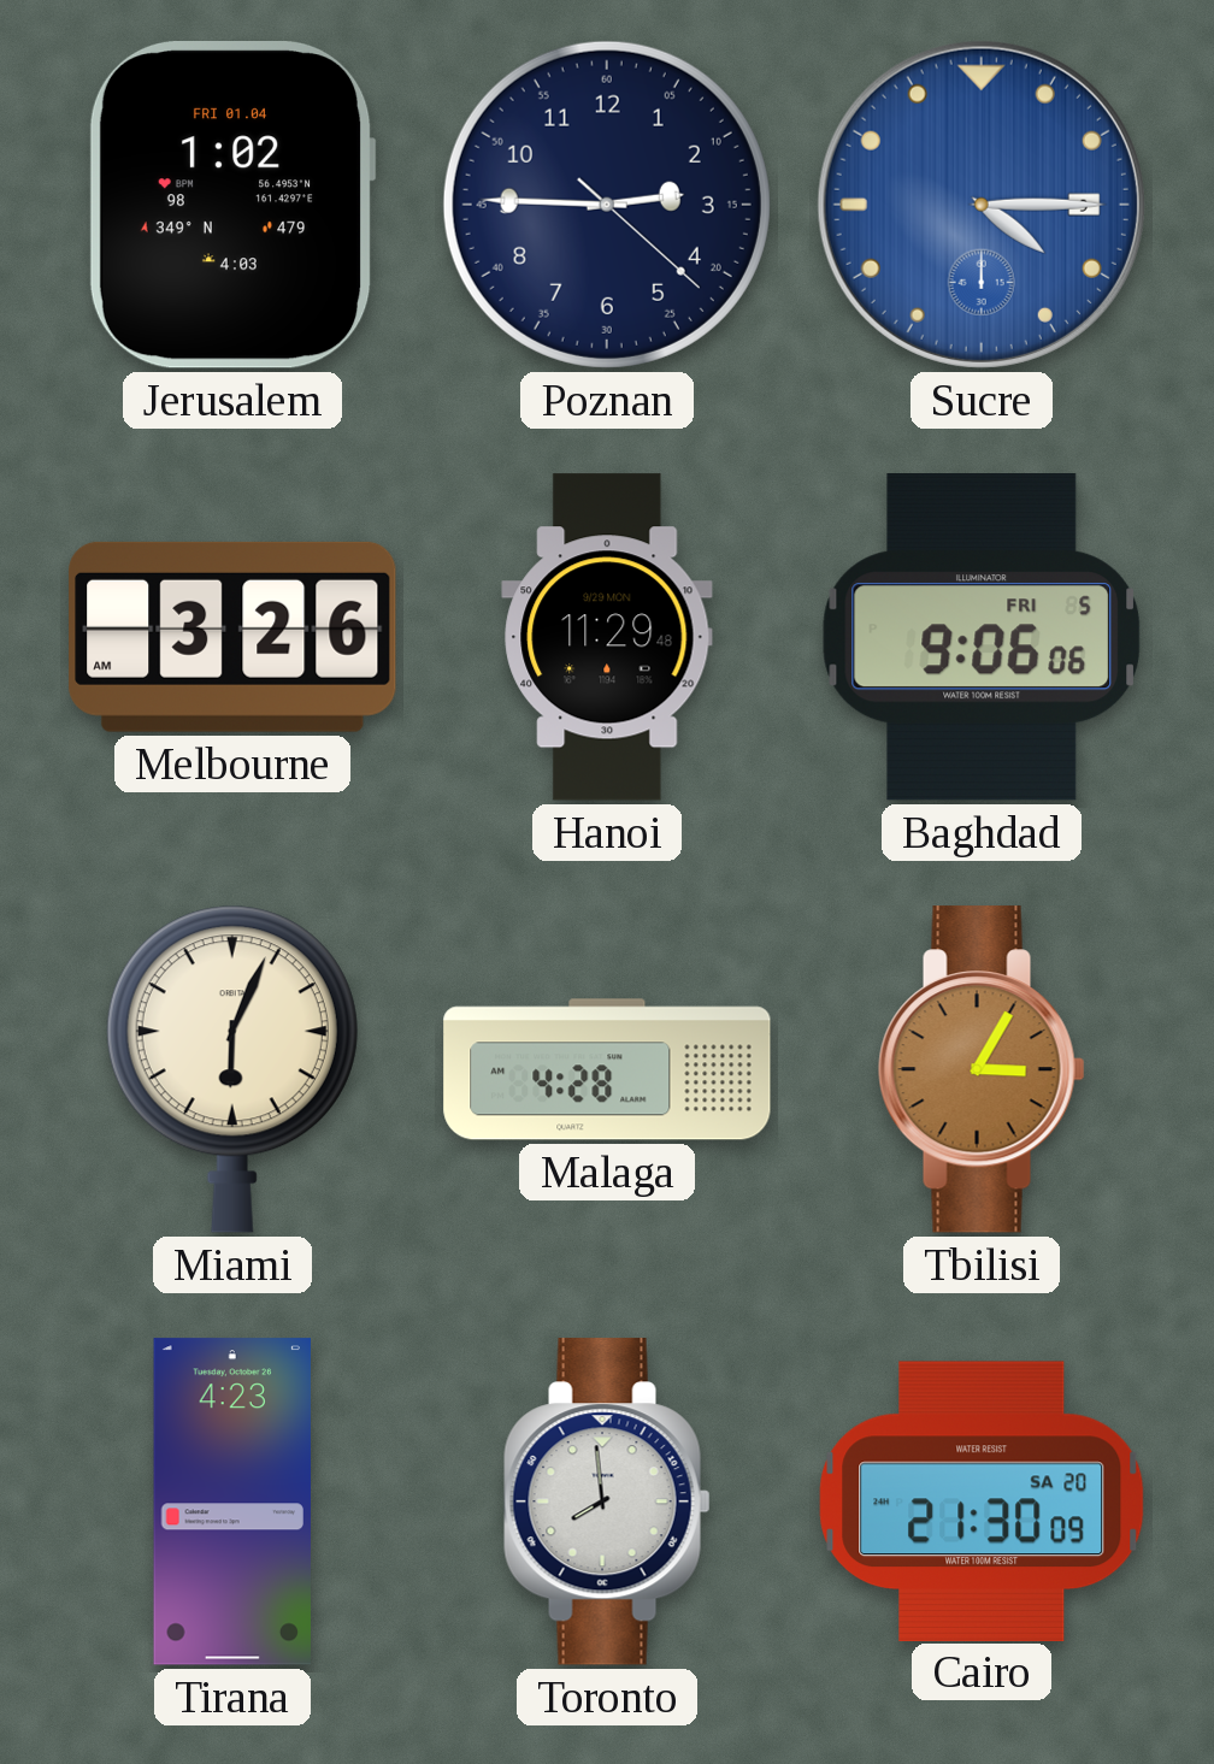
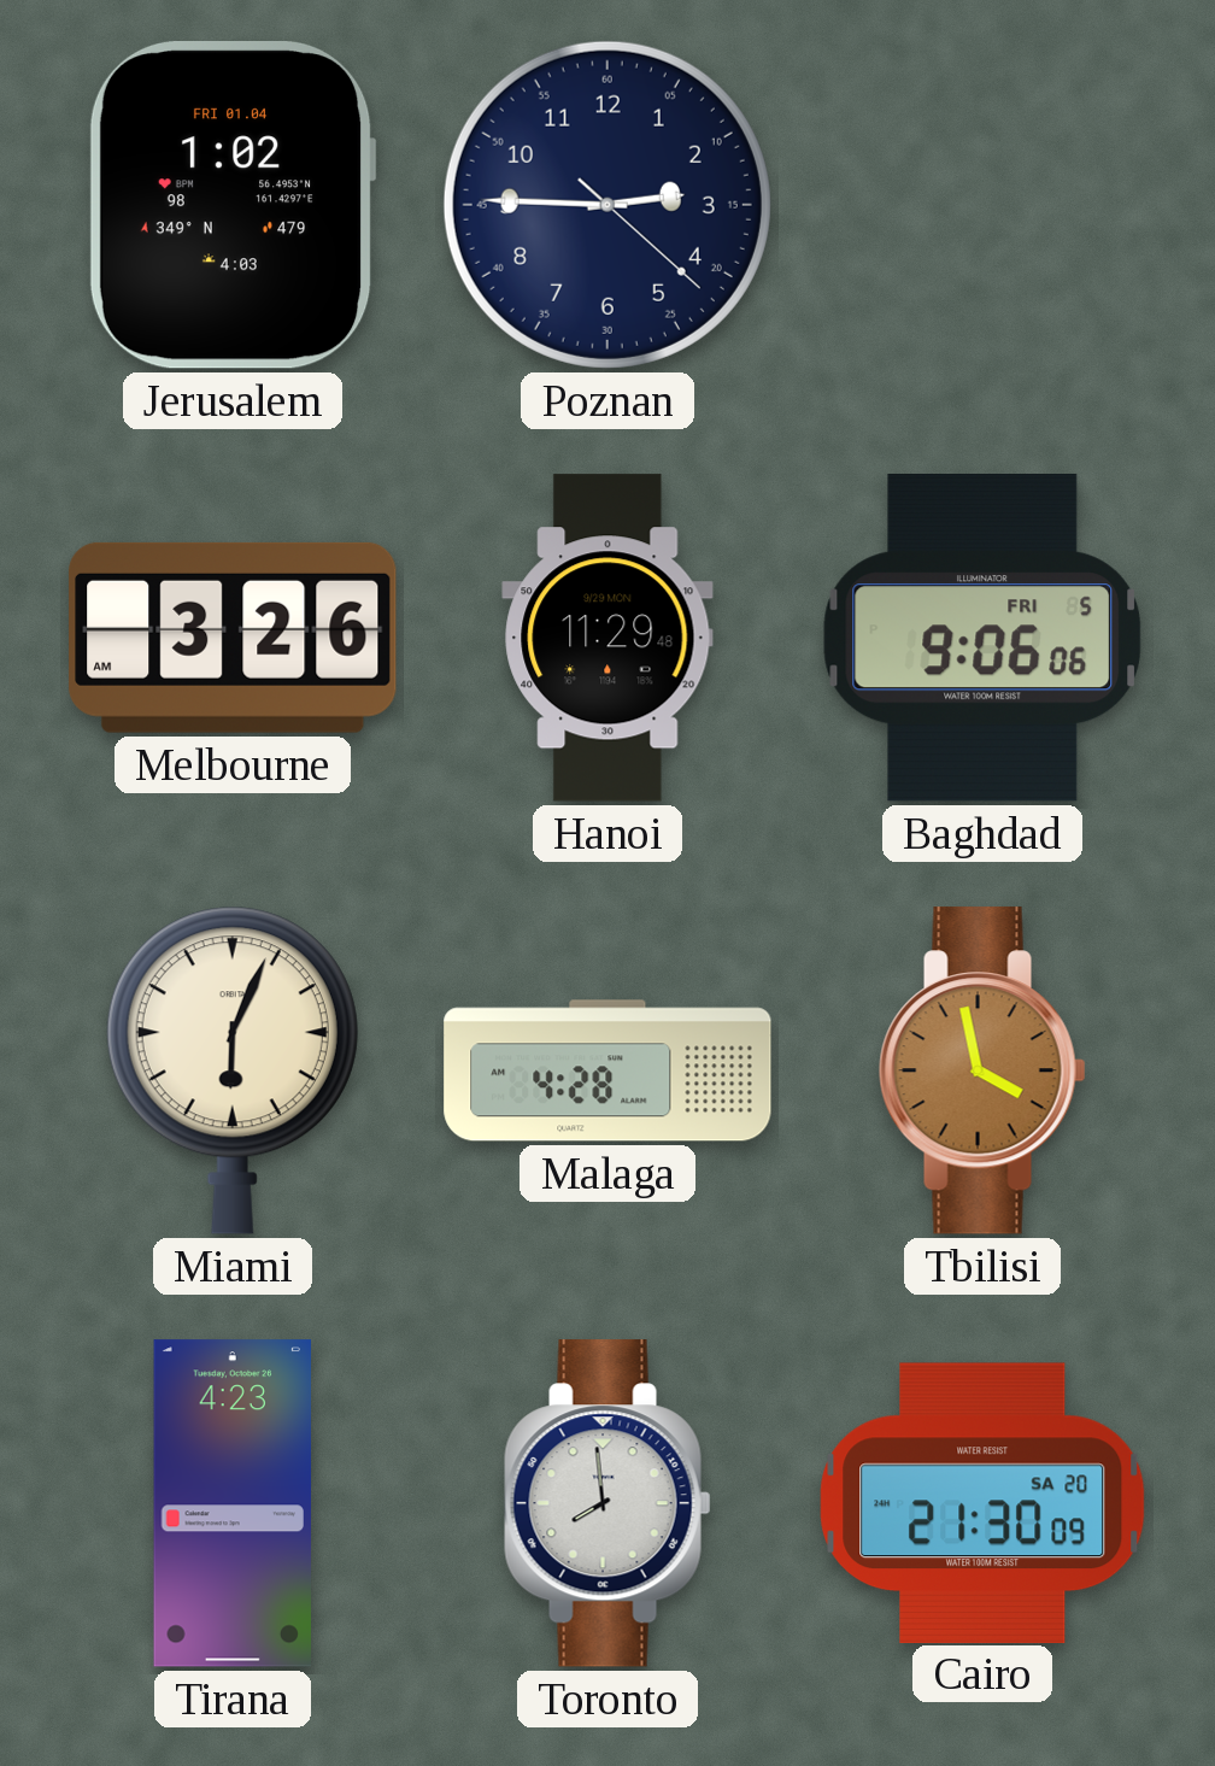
Sucre: 4:15 -> none (982, 205)
Tbilisi: 3:05 -> 3:58 (982, 1070)
